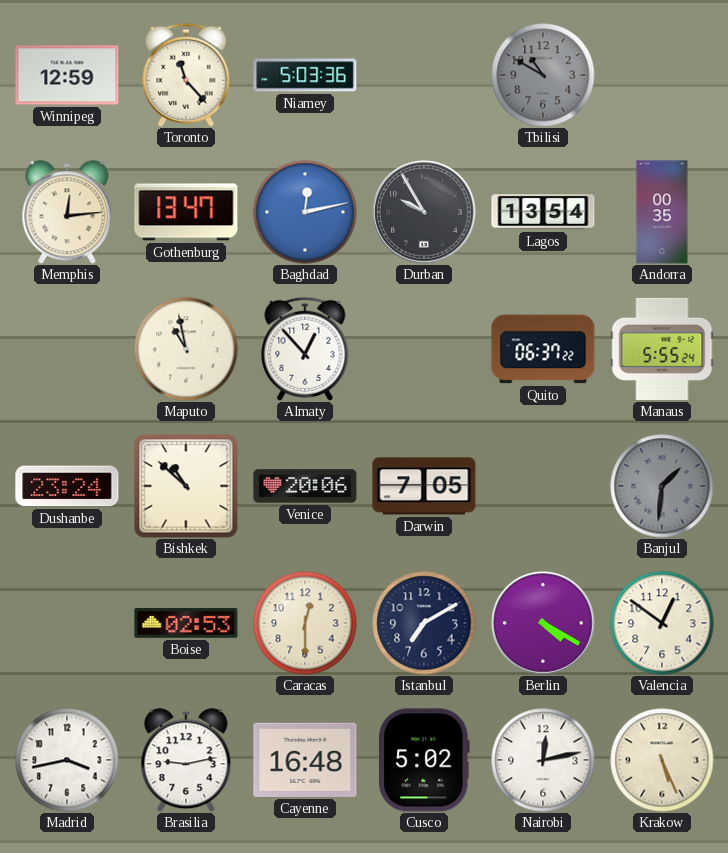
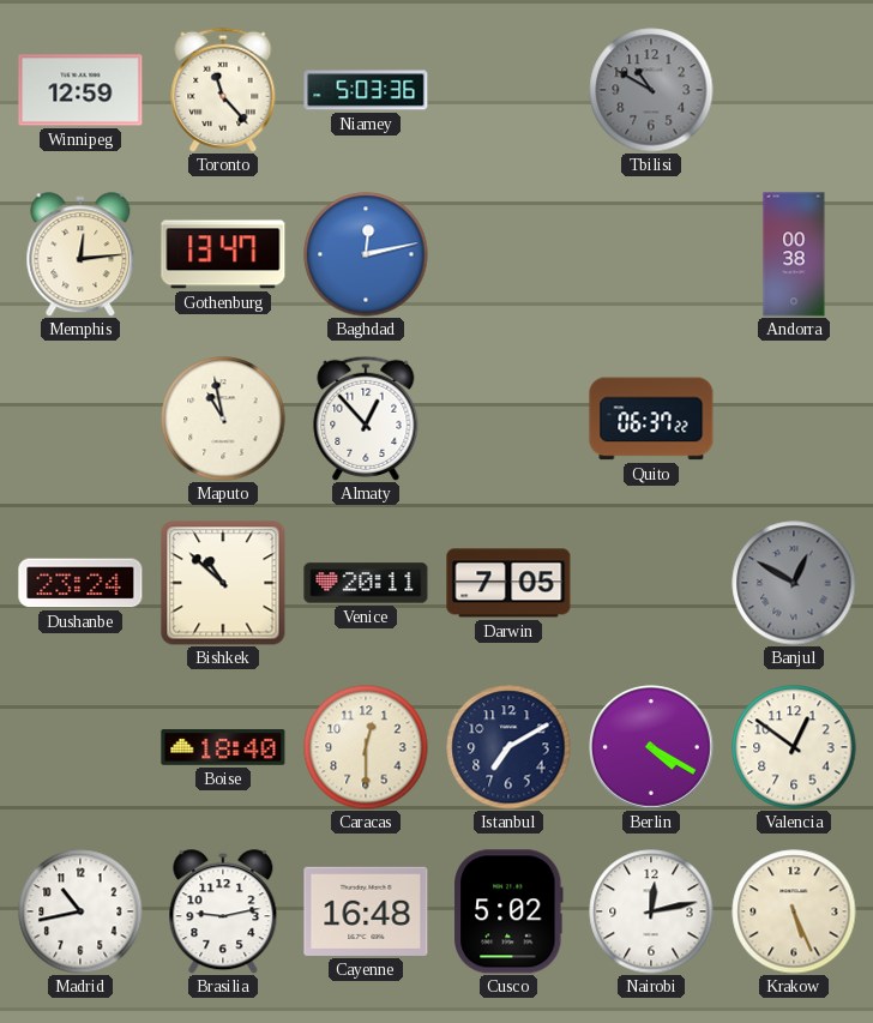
Durban: 9:55 -> none (425, 213)
Lagos: 13:54 -> none (543, 212)
Andorra: 00:35 -> 00:38 (794, 254)
Manaus: 5:55 -> none (662, 349)
Venice: 20:06 -> 20:11 (366, 583)
Banjul: 1:31 -> 12:50 (794, 583)
Boise: 02:53 -> 18:40 (223, 747)
Madrid: 3:43 -> 10:43 (80, 911)
